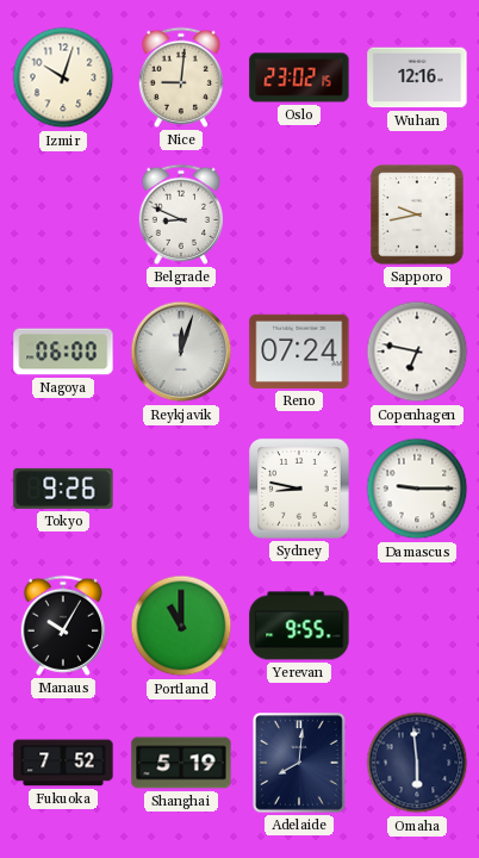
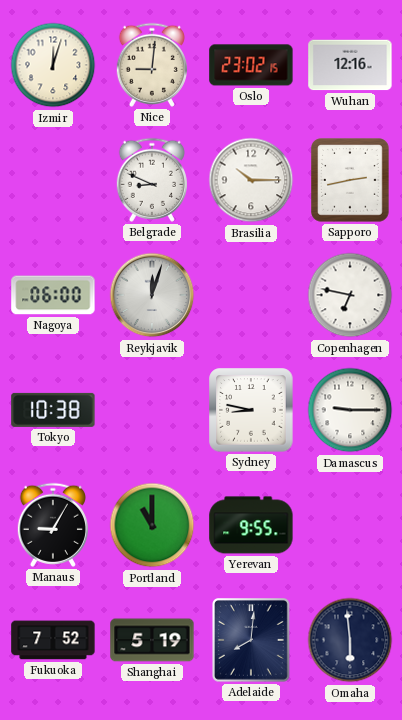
Izmir: 10:03 -> 12:03 (53, 65)
Brasilia: none -> 10:15 (251, 180)
Sapporo: 9:43 -> 2:43 (350, 180)
Reno: 07:24 -> none (299, 352)
Tokyo: 9:26 -> 10:38 (53, 410)
Manaus: 10:05 -> 9:05 (53, 525)
